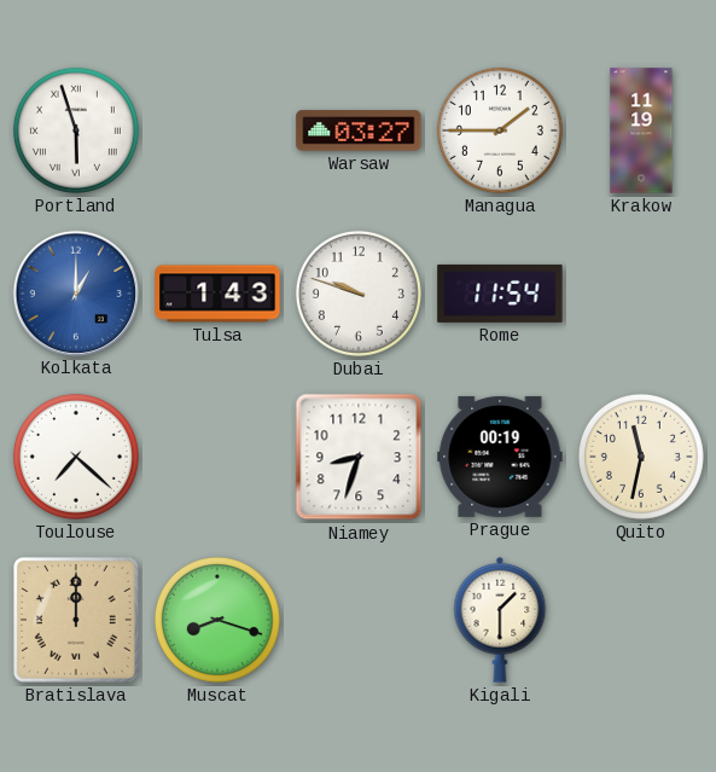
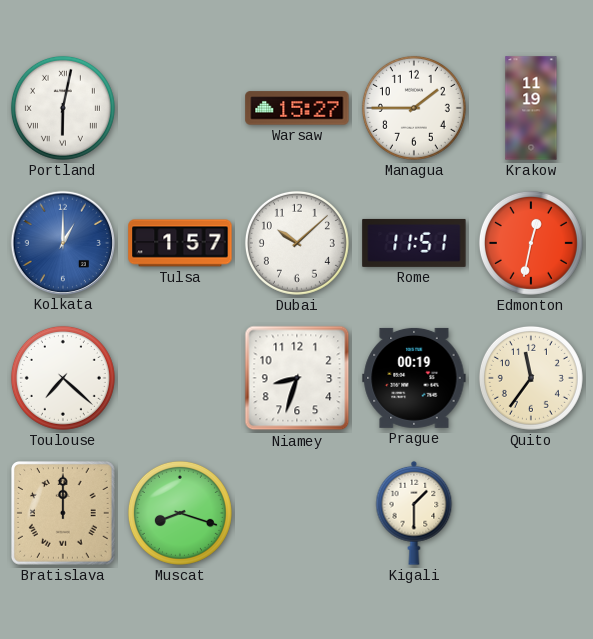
Portland: 5:57 -> 6:02 (63, 108)
Warsaw: 03:27 -> 15:27 (297, 108)
Tulsa: 1:43 -> 1:57 (180, 243)
Dubai: 9:48 -> 10:08 (297, 243)
Rome: 11:54 -> 11:51 (414, 243)
Edmonton: none -> 12:32 (531, 243)
Quito: 11:32 -> 11:36 (531, 378)
